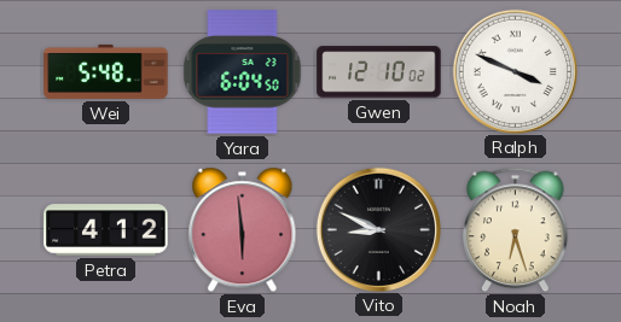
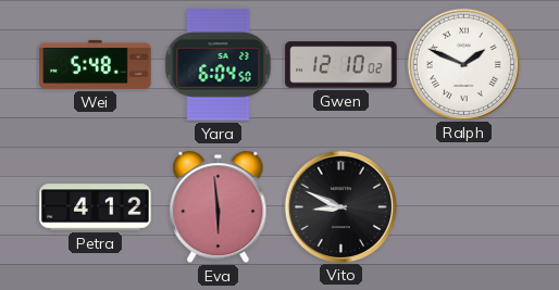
Ralph: 3:49 -> 1:49 (463, 64)
Noah: 6:27 -> none (516, 230)
